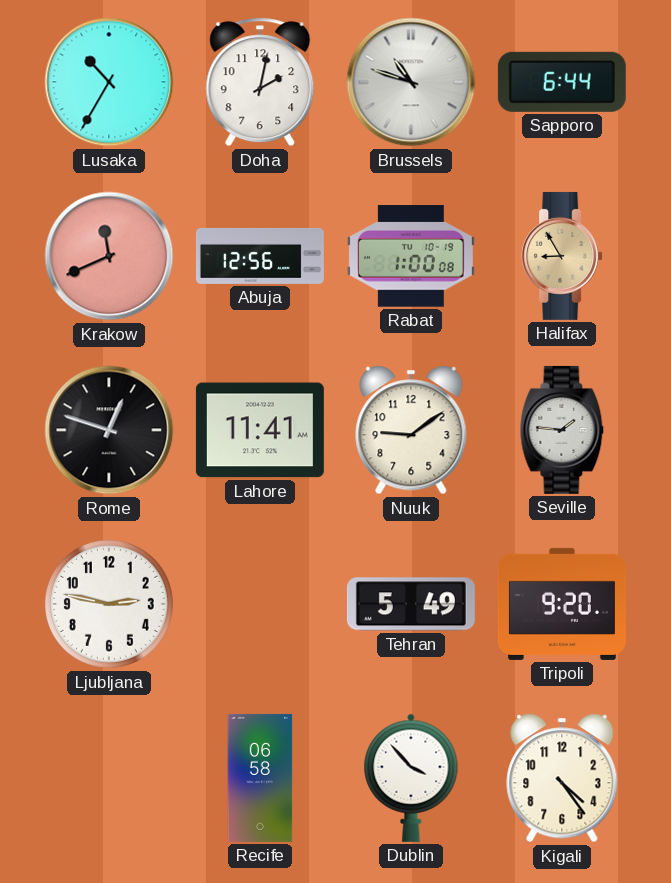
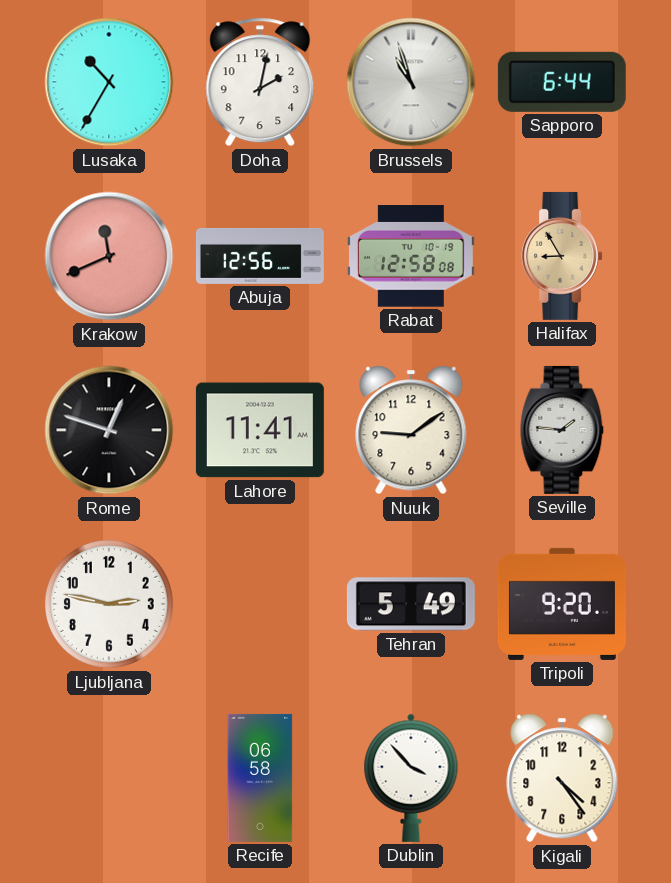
Brussels: 10:48 -> 10:57 (411, 82)
Rabat: 1:00 -> 12:58 (411, 256)
